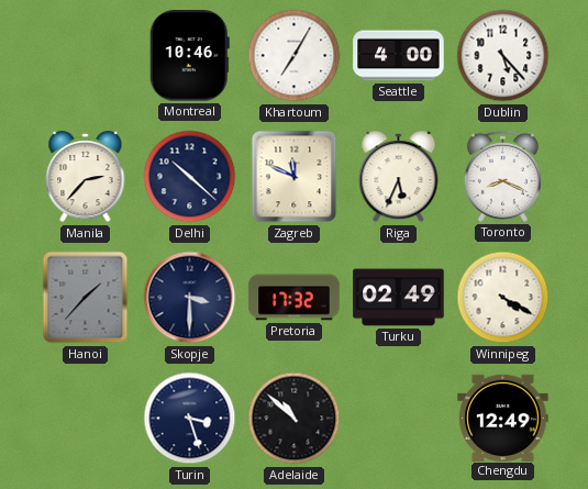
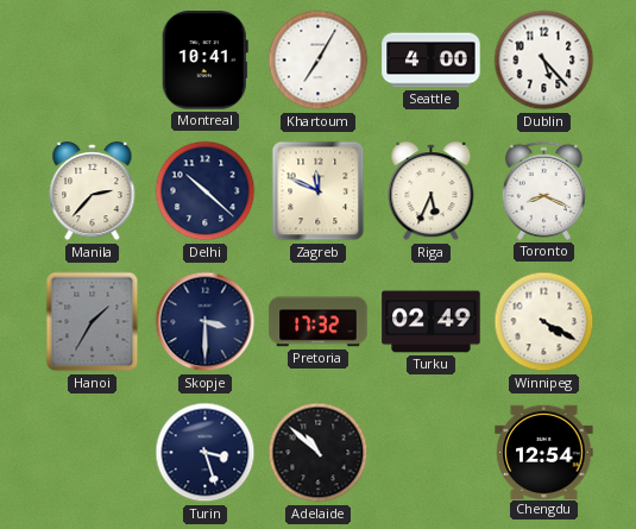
Montreal: 10:46 -> 10:41 (204, 61)
Hanoi: 1:37 -> 1:35 (93, 322)
Chengdu: 12:49 -> 12:54 (544, 452)
